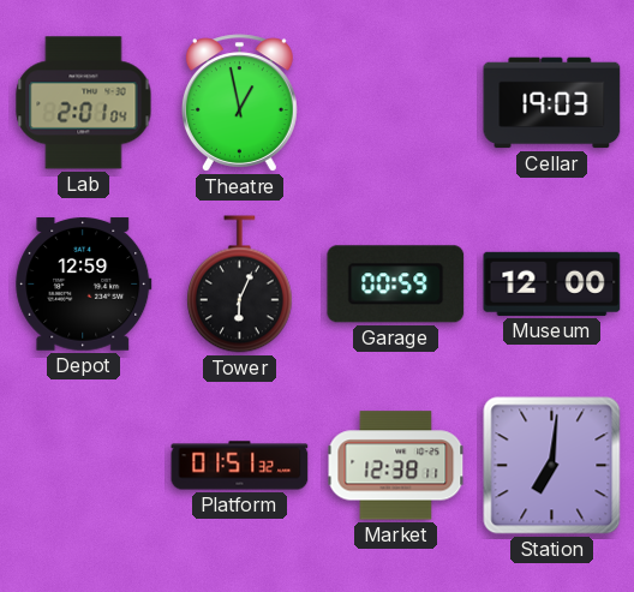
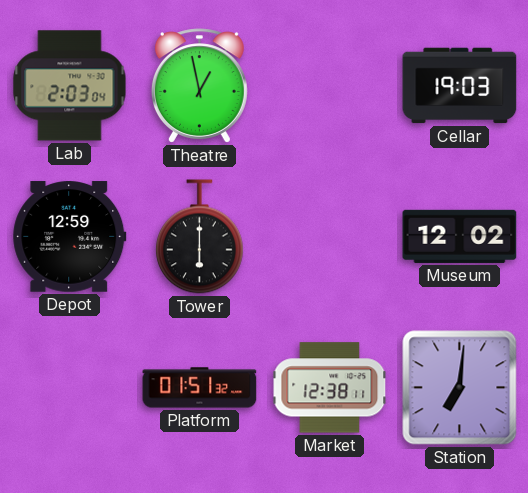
Lab: 2:01 -> 2:03 (70, 86)
Tower: 6:04 -> 6:00 (199, 237)
Garage: 00:59 -> none (396, 285)
Museum: 12:00 -> 12:02 (460, 236)
